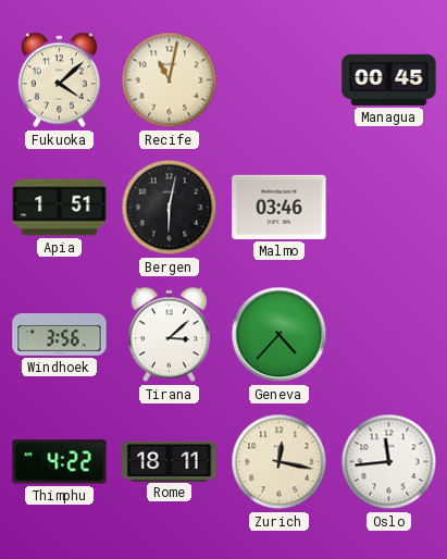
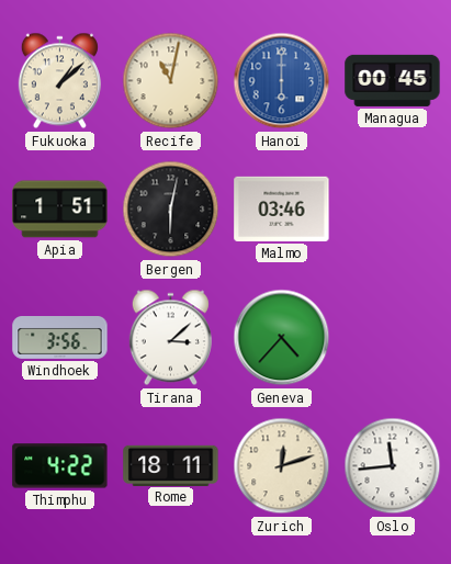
Fukuoka: 4:08 -> 1:08 (59, 81)
Hanoi: none -> 6:00 (282, 81)
Zurich: 12:17 -> 12:12 (282, 466)
